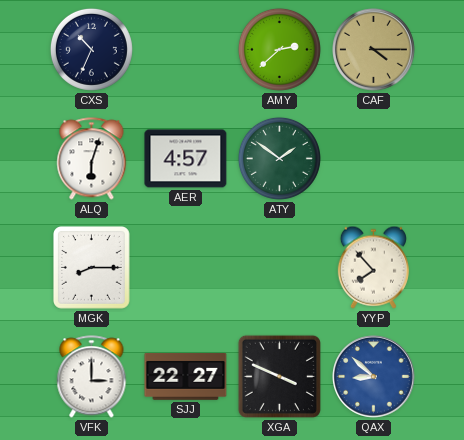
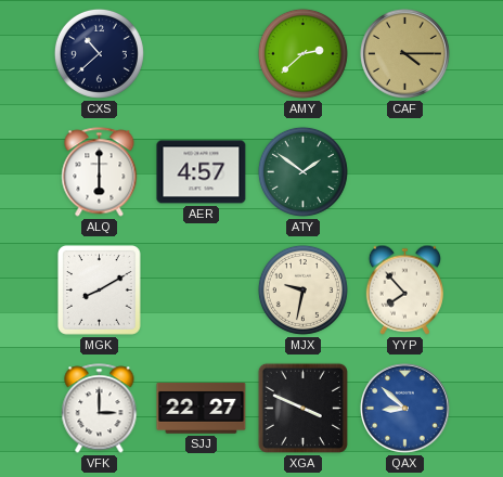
CXS: 10:34 -> 10:38 (99, 53)
ALQ: 6:03 -> 6:00 (100, 172)
MGK: 8:15 -> 8:10 (100, 291)
MJX: none -> 9:32 (302, 289)
